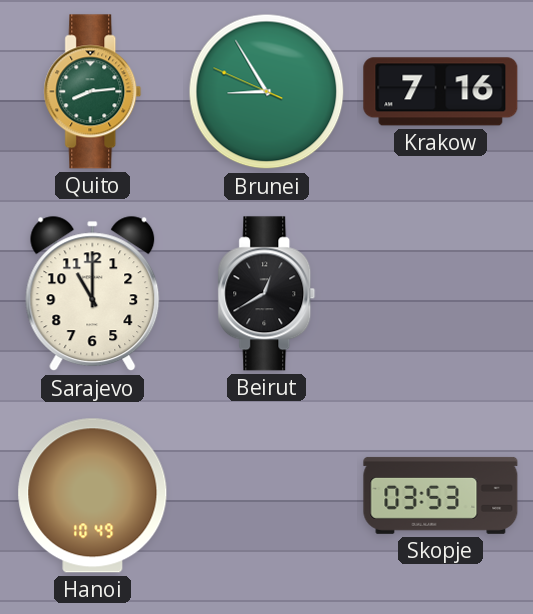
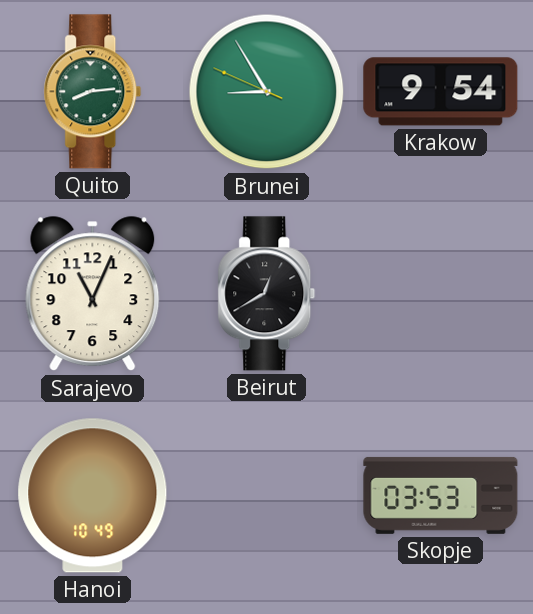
Krakow: 7:16 -> 9:54 (441, 92)
Sarajevo: 11:00 -> 11:04 (93, 294)
